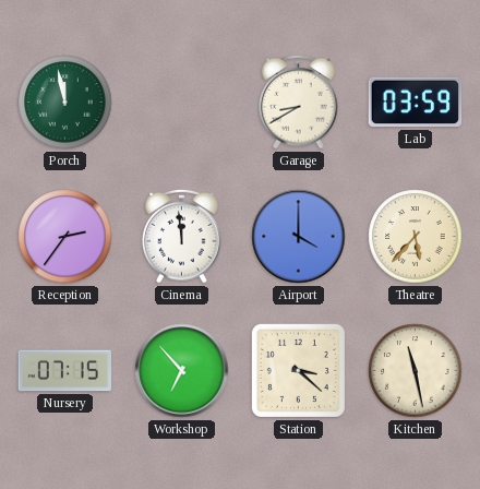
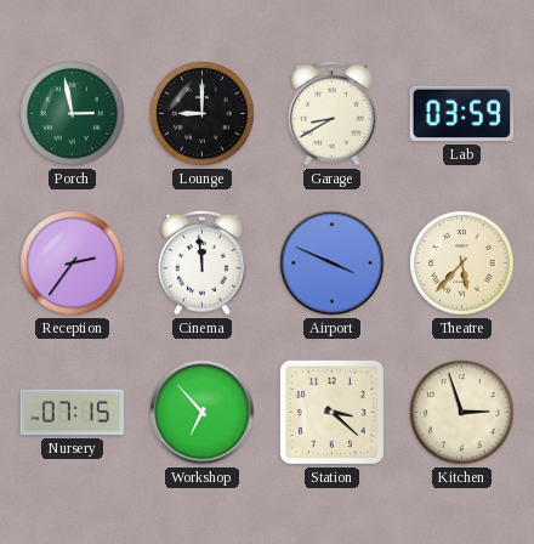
Porch: 11:58 -> 2:58 (73, 114)
Lounge: none -> 9:00 (203, 114)
Airport: 4:00 -> 3:49 (333, 263)
Kitchen: 11:28 -> 2:57 (462, 413)
